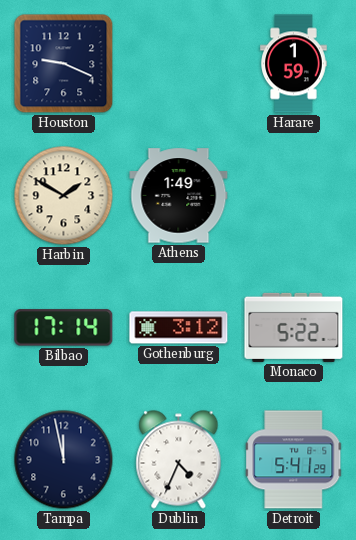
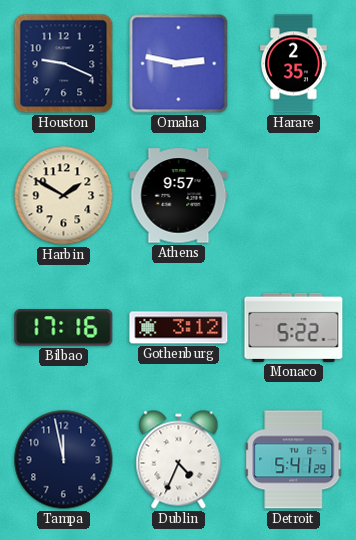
Omaha: none -> 2:47 (179, 64)
Harare: 1:59 -> 2:35 (294, 64)
Athens: 1:49 -> 9:57 (179, 196)
Bilbao: 17:14 -> 17:16 (64, 328)
